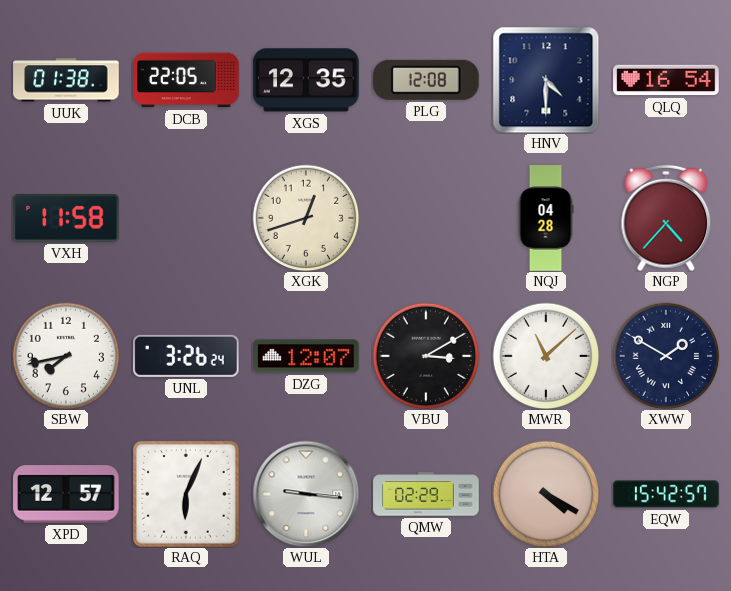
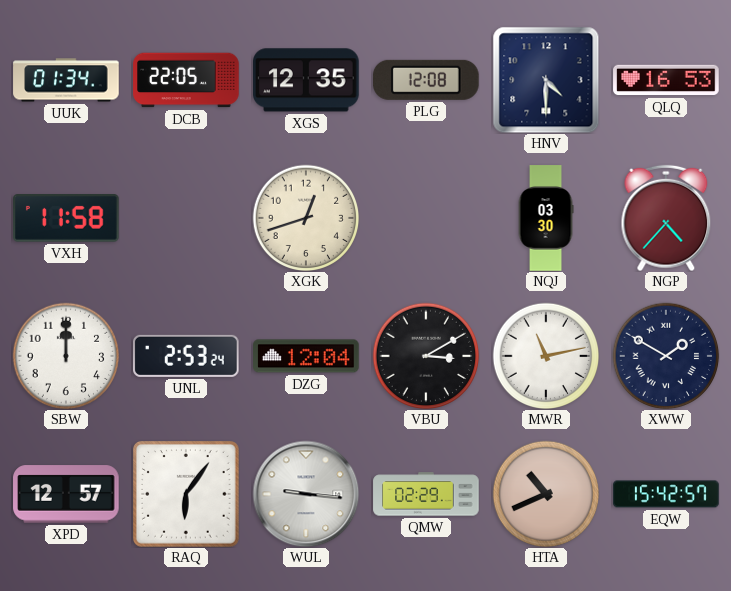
UUK: 01:38 -> 01:34 (66, 80)
QLQ: 16:54 -> 16:53 (666, 80)
NQJ: 04:28 -> 03:30 (546, 218)
SBW: 7:43 -> 12:00 (66, 356)
UNL: 3:26 -> 2:53 (187, 356)
DZG: 12:07 -> 12:04 (306, 356)
MWR: 11:08 -> 11:13 (546, 356)
RAQ: 6:04 -> 6:06 (187, 495)
HTA: 4:20 -> 10:41 (546, 494)
